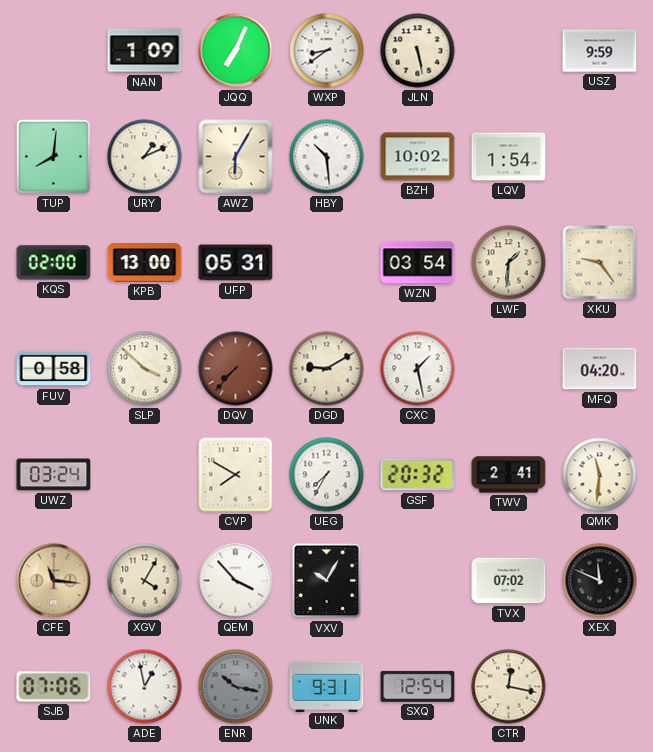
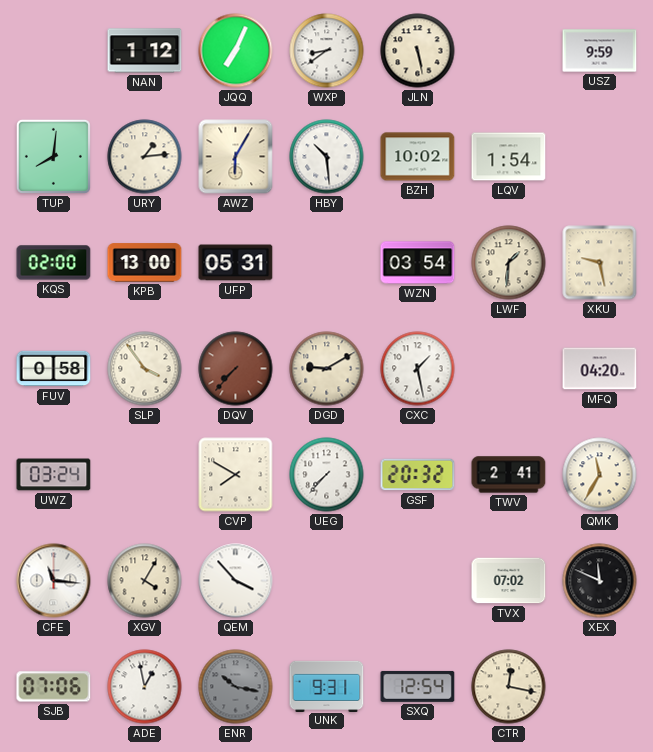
NAN: 1:09 -> 1:12 (145, 51)
URY: 1:11 -> 1:14 (145, 157)
XKU: 9:24 -> 9:28 (600, 263)
SLP: 3:52 -> 3:54 (145, 369)
UEG: 7:35 -> 7:37 (327, 475)
QMK: 11:31 -> 11:35 (600, 475)
CFE dial: champagne -> white (54, 581)
VXV: 10:05 -> none (327, 581)
